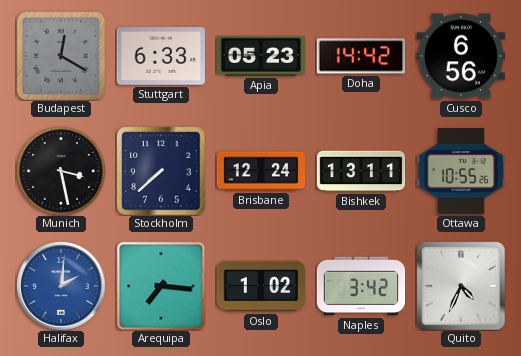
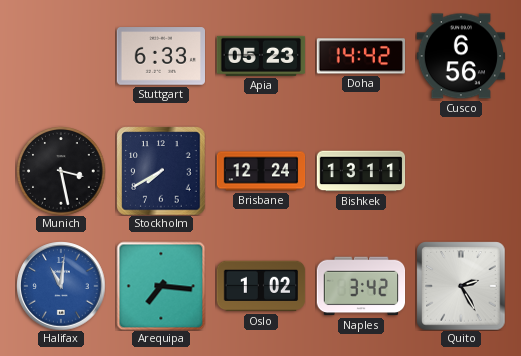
Budapest: 12:20 -> none (61, 56)
Stockholm: 7:38 -> 7:40 (161, 171)
Ottawa: 10:55 -> none (460, 171)
Halifax: 2:01 -> 11:01 (61, 286)
Quito: 4:34 -> 2:25 (461, 286)
